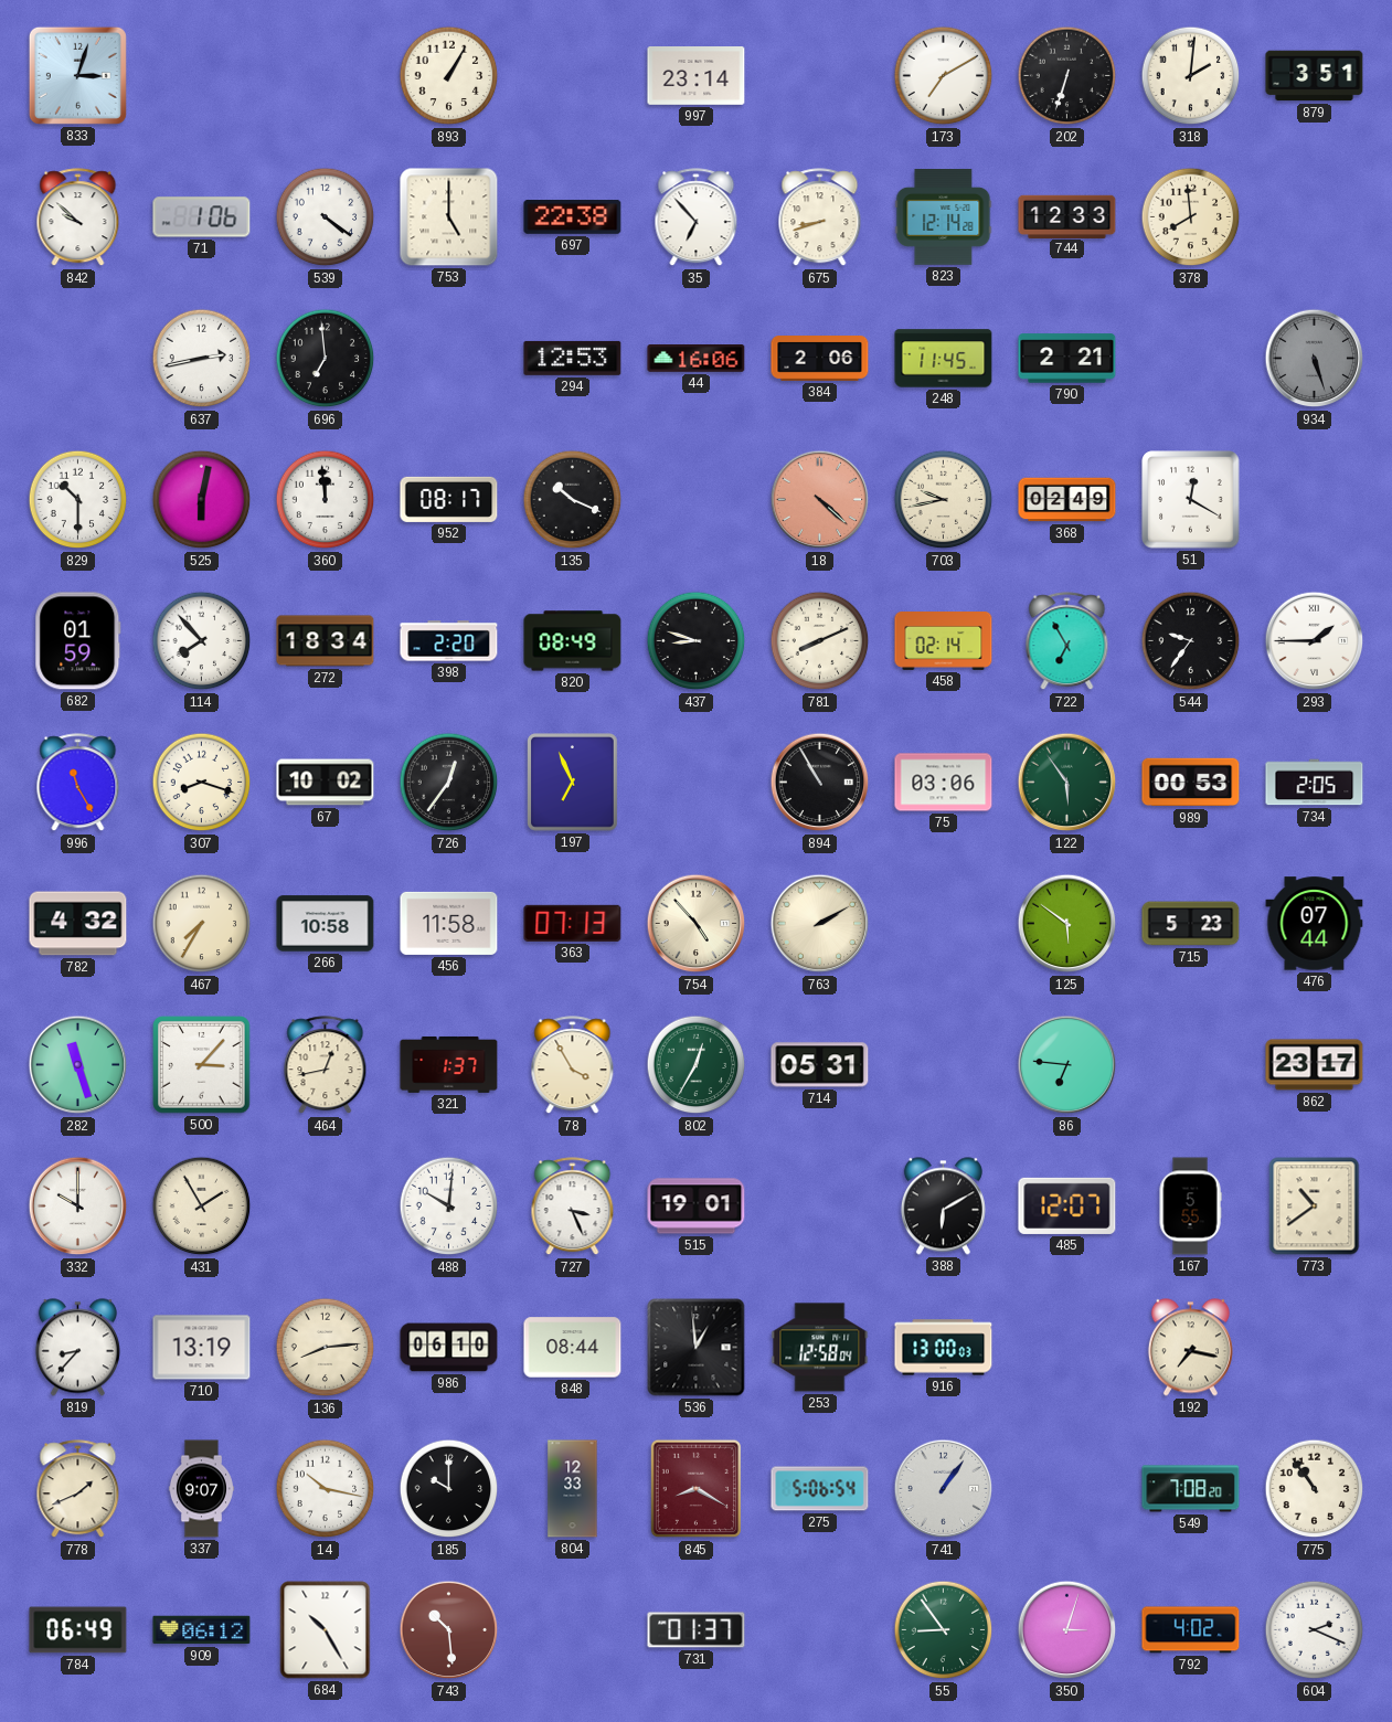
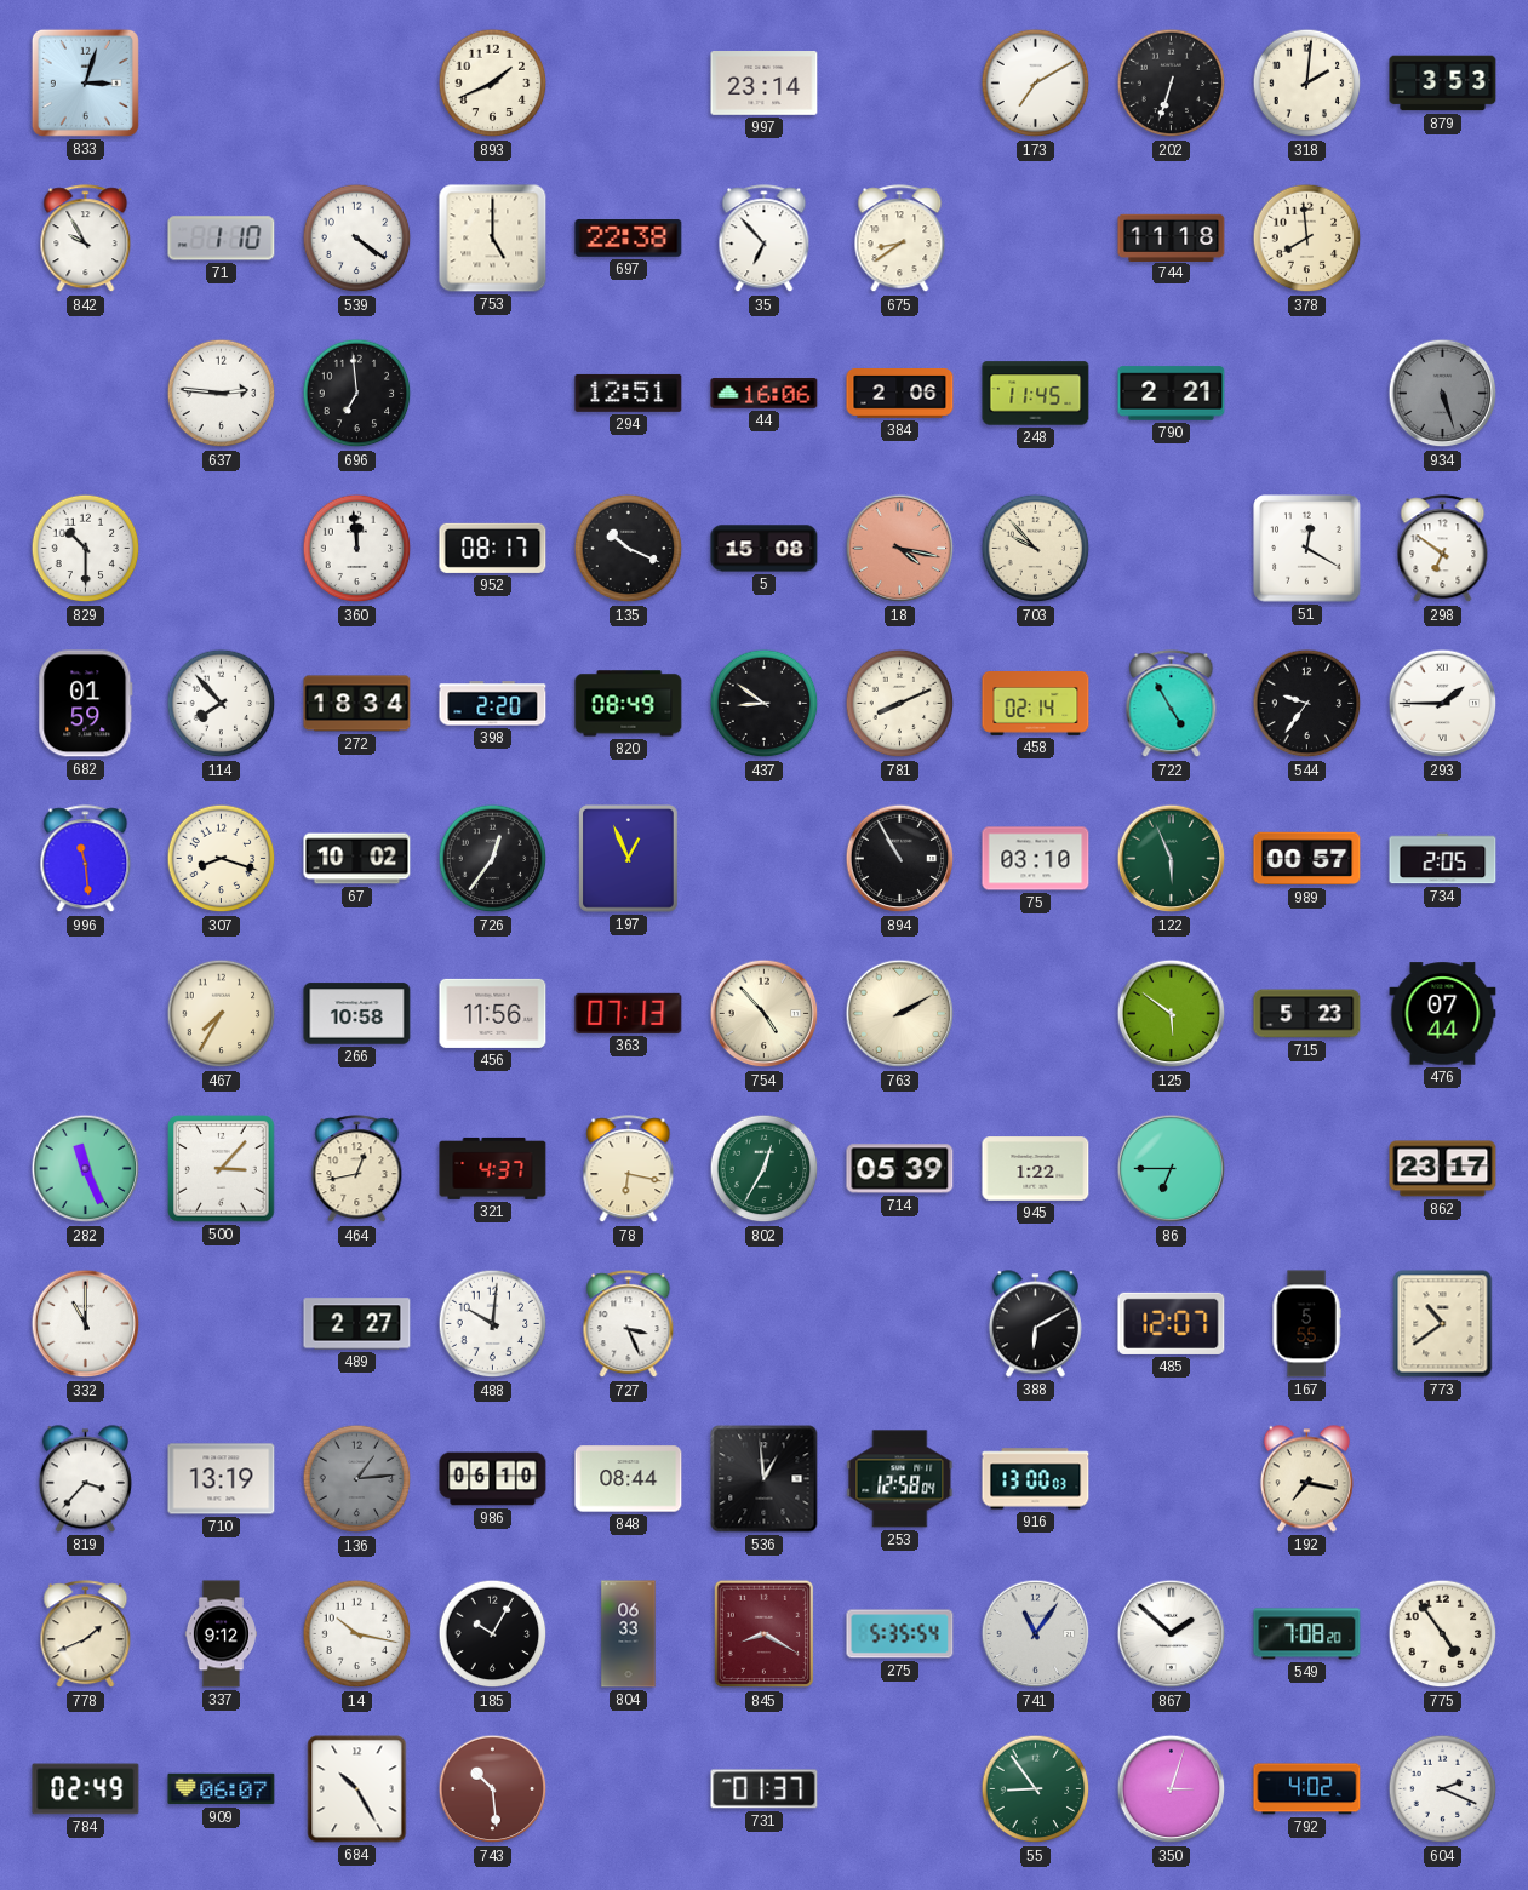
893: 1:05 -> 1:41 (493, 84)
879: 3:51 -> 3:53 (1443, 84)
842: 9:52 -> 9:55 (86, 239)
71: 1:06 -> 1:10 (222, 239)
675: 8:42 -> 8:39 (900, 239)
823: 12:14 -> none (944, 217)
744: 12:33 -> 11:18 (1172, 237)
637: 2:43 -> 2:46 (222, 394)
294: 12:53 -> 12:51 (629, 393)
525: 6:02 -> none (202, 500)
5: none -> 15:08 (765, 549)
18: 4:22 -> 4:17 (900, 549)
703: 9:43 -> 9:53 (1036, 549)
368: 02:49 -> none (1067, 500)
298: none -> 6:51 (1443, 549)
437: 8:48 -> 8:51 (765, 704)
722: 6:55 -> 4:55 (1172, 704)
996: 11:25 -> 11:29 (86, 859)
197: 6:56 -> 12:56 (629, 859)
75: 03:06 -> 03:10 (1036, 859)
122: 5:54 -> 5:56 (1172, 859)
989: 00:53 -> 00:57 (1307, 859)
782: 4:32 -> none (78, 924)
456: 11:58 -> 11:56 (493, 1013)
282: 11:27 -> 11:26 (86, 1169)
321: 1:37 -> 4:37 (493, 1168)
78: 3:55 -> 6:17 (629, 1169)
714: 05:31 -> 05:39 (900, 1169)
945: none -> 1:22 (1036, 1169)
86: 6:46 -> 6:45 (1172, 1169)
332: 10:00 -> 11:00 (86, 1324)
431: 1:55 -> none (202, 1207)
489: none -> 2:27 (357, 1324)
515: 19:01 -> none (697, 1207)
819: 8:37 -> 3:37 (85, 1479)
136: 8:14 -> 1:14 (357, 1479)
136 dial: cream -> grey (357, 1479)
337: 9:07 -> 9:12 (221, 1634)
185: 10:00 -> 10:05 (493, 1634)
804: 12:33 -> 06:33 (629, 1634)
275: 5:06 -> 5:35 (900, 1634)
741: 1:06 -> 11:06 (1036, 1634)
867: none -> 1:52 (1172, 1634)
775: 10:54 -> 4:54 (1443, 1634)
784: 06:49 -> 02:49 (86, 1789)
909: 06:12 -> 06:07 (222, 1789)
